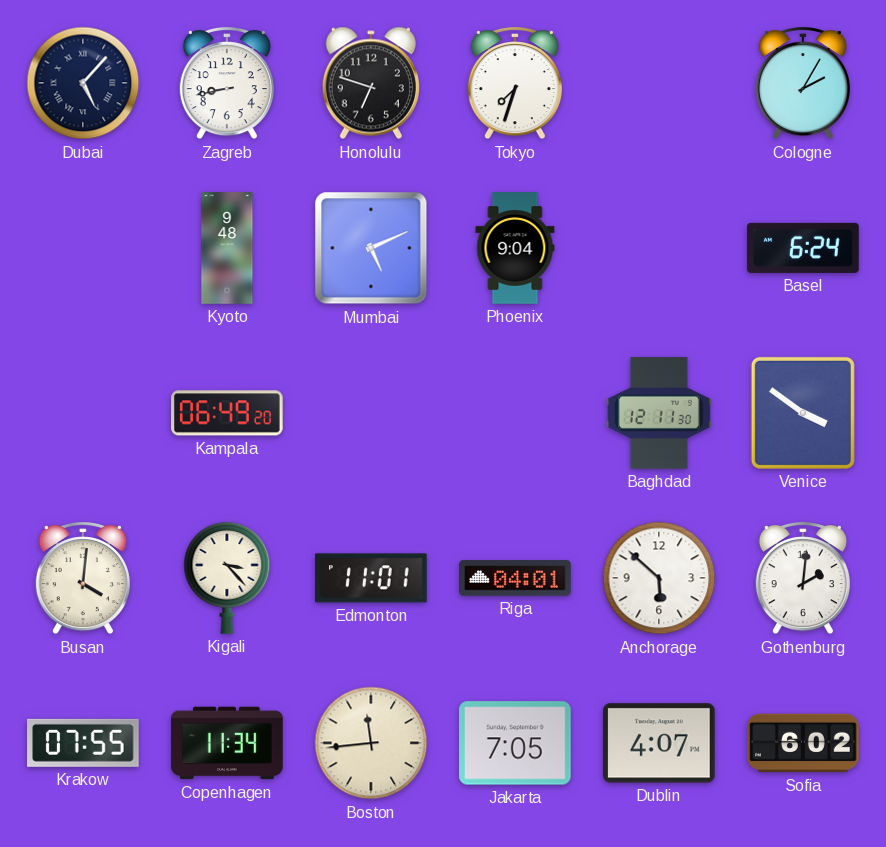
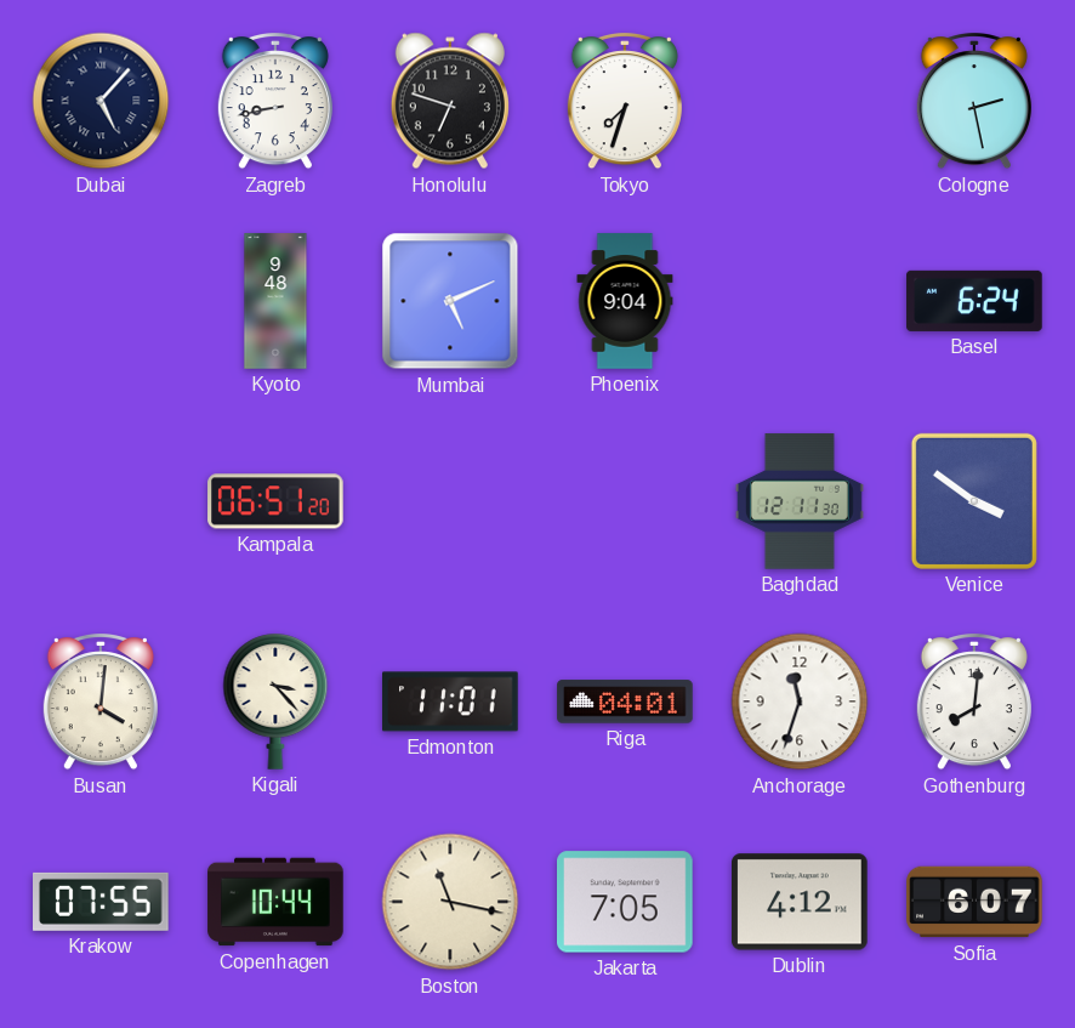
Cologne: 2:05 -> 2:28 (974, 102)
Kampala: 06:49 -> 06:51 (275, 501)
Anchorage: 5:52 -> 11:33 (800, 702)
Gothenburg: 2:01 -> 8:01 (974, 703)
Copenhagen: 11:34 -> 10:44 (275, 902)
Boston: 11:44 -> 11:17 (450, 902)
Dublin: 4:07 -> 4:12 (800, 902)
Sofia: 6:02 -> 6:07 (974, 902)
